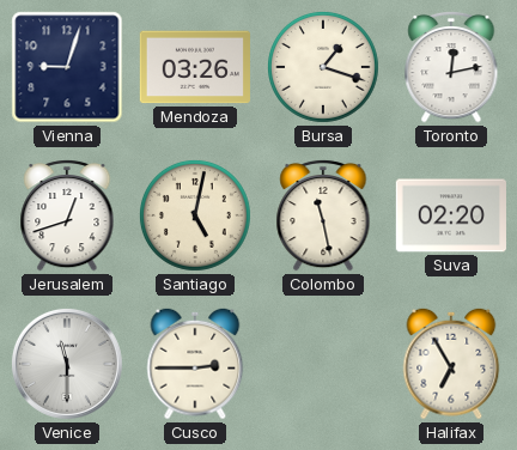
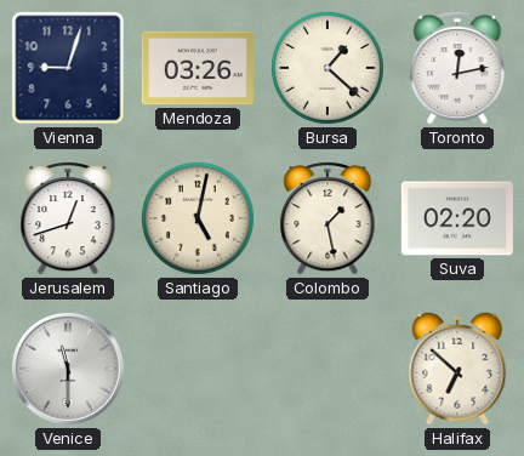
Bursa: 1:18 -> 1:22 (327, 68)
Colombo: 11:28 -> 1:28 (327, 218)
Cusco: 2:45 -> none (195, 364)
Halifax: 6:55 -> 6:52 (457, 369)
